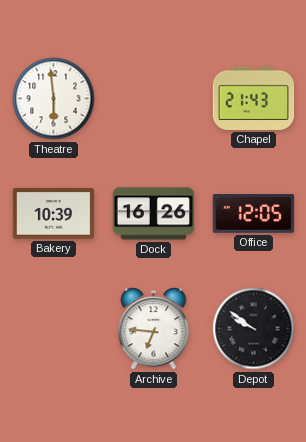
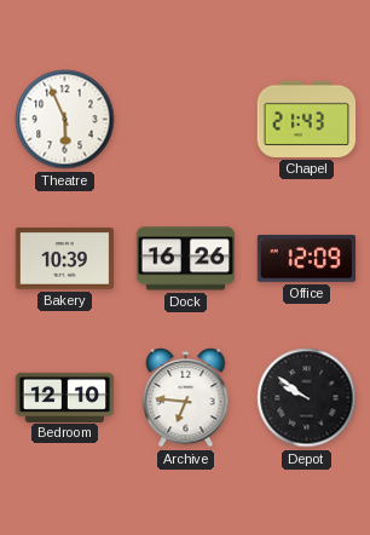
Theatre: 5:59 -> 5:56 (65, 120)
Office: 12:05 -> 12:09 (307, 259)
Bedroom: none -> 12:10 (65, 397)
